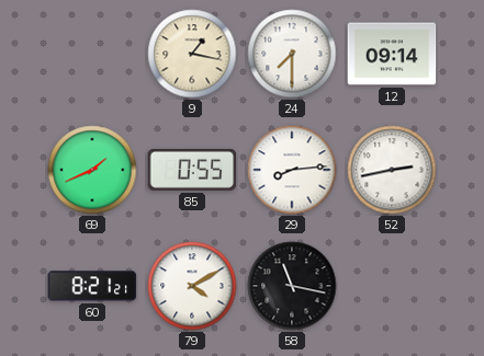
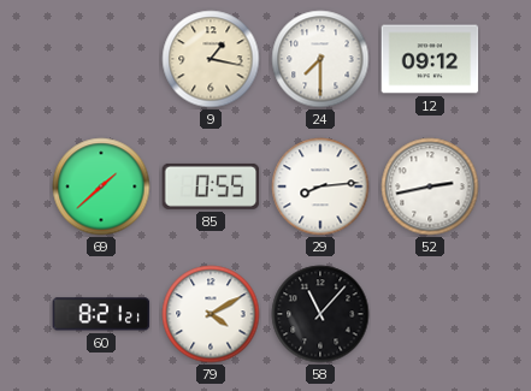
12: 09:14 -> 09:12 (430, 59)
69: 1:41 -> 1:38 (101, 186)
58: 11:17 -> 11:07 (320, 314)
